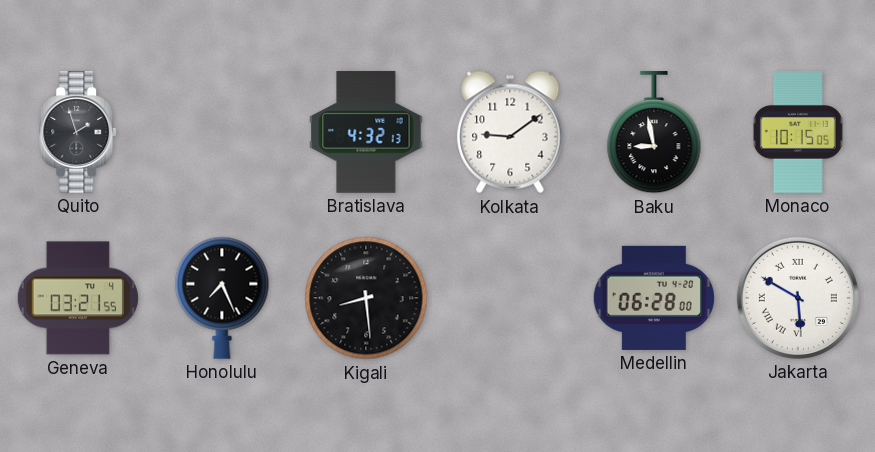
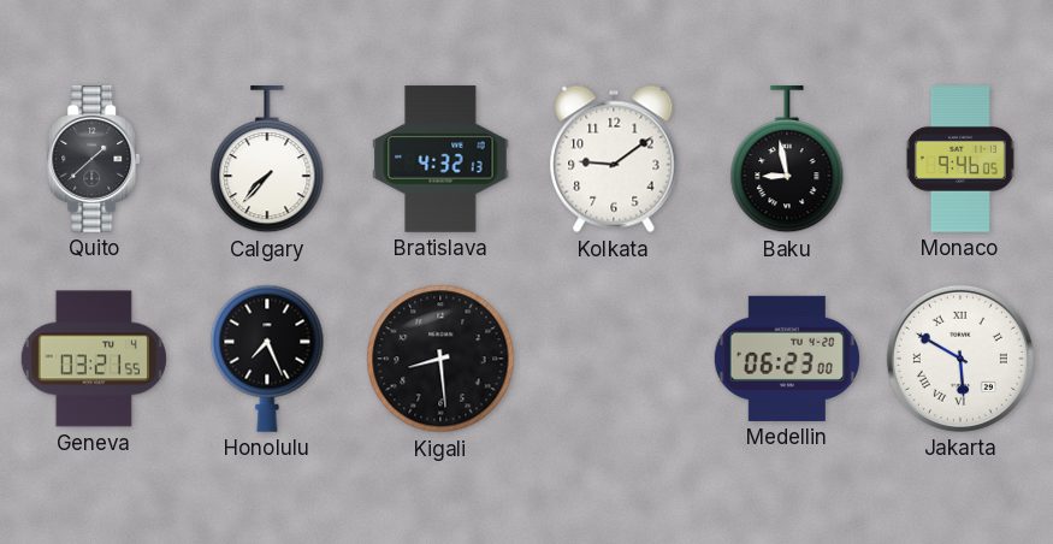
Quito: 1:57 -> 1:38 (95, 159)
Calgary: none -> 7:37 (267, 160)
Monaco: 10:15 -> 9:46 (960, 159)
Medellin: 06:28 -> 06:23 (786, 359)
